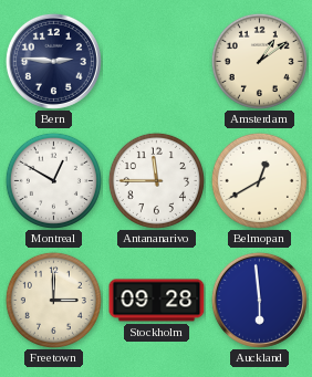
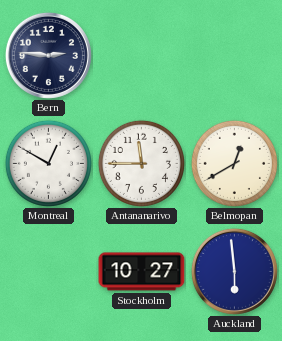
Amsterdam: 1:09 -> none (259, 61)
Freetown: 3:00 -> none (53, 300)
Stockholm: 09:28 -> 10:27 (142, 272)
